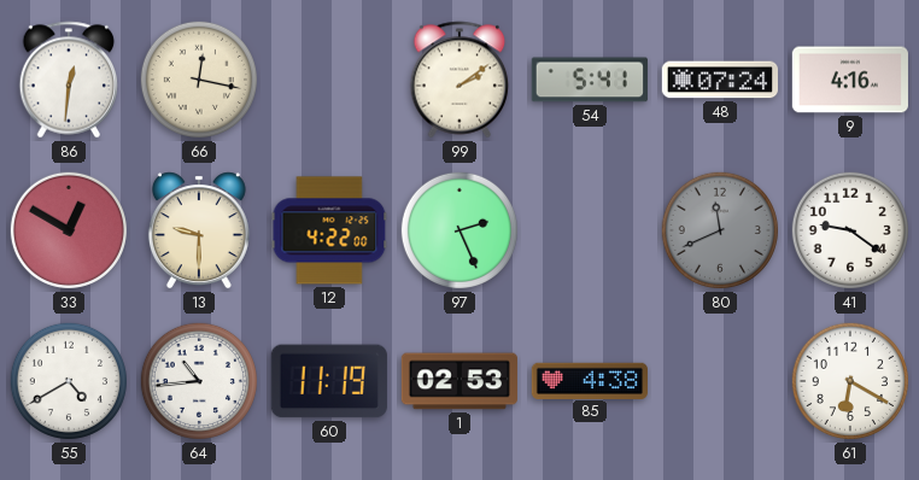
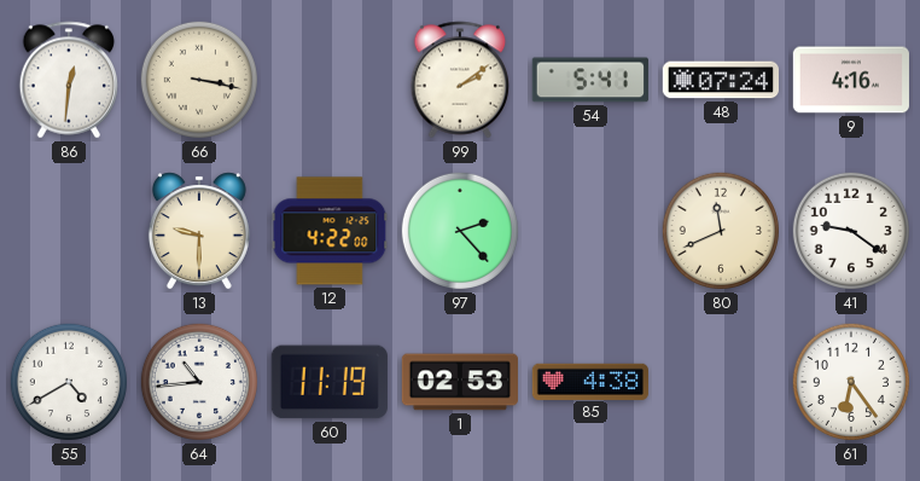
66: 12:17 -> 3:17 (199, 80)
33: 12:50 -> none (69, 230)
97: 2:26 -> 2:23 (460, 231)
80 dial: grey -> cream (721, 231)
61: 6:20 -> 6:24 (851, 382)
